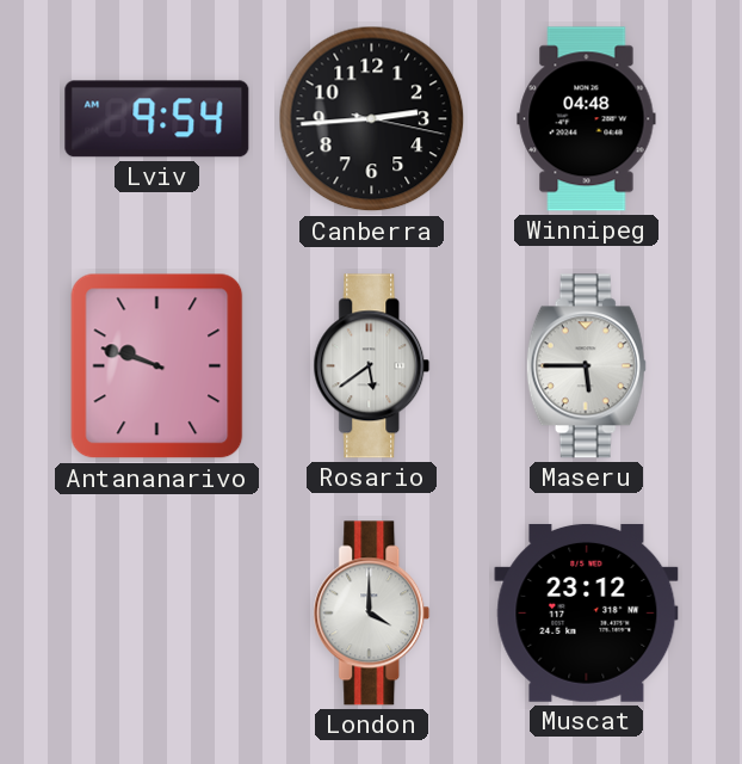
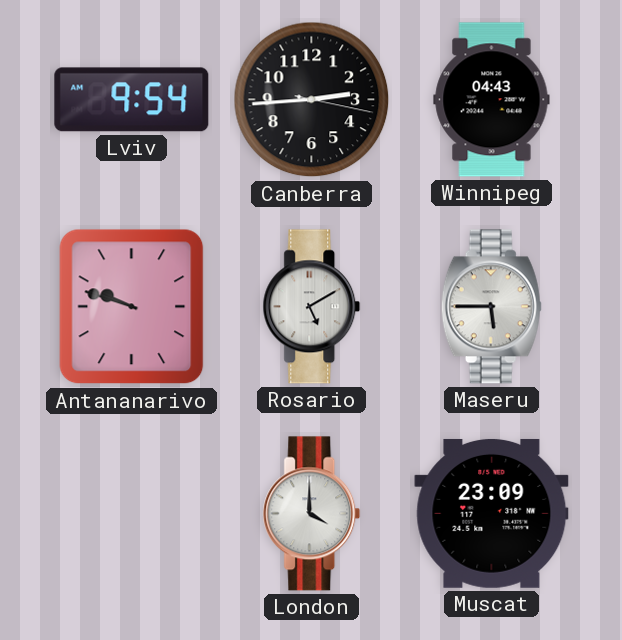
Winnipeg: 04:48 -> 04:43 (492, 100)
Rosario: 5:39 -> 5:10 (312, 307)
Muscat: 23:12 -> 23:09 (492, 513)
